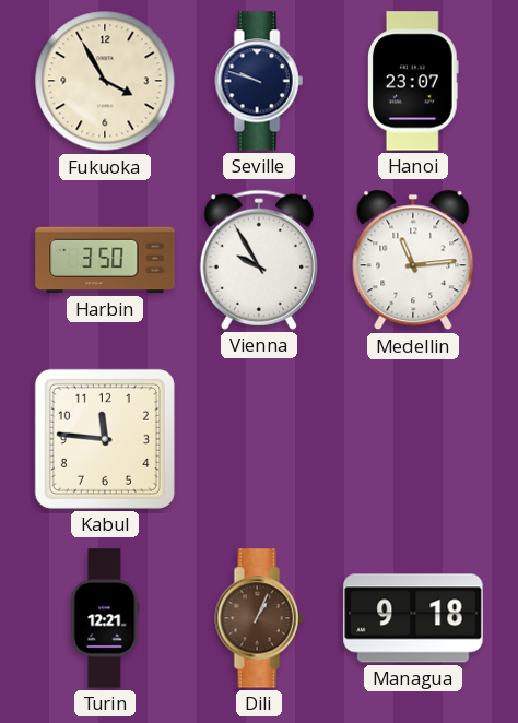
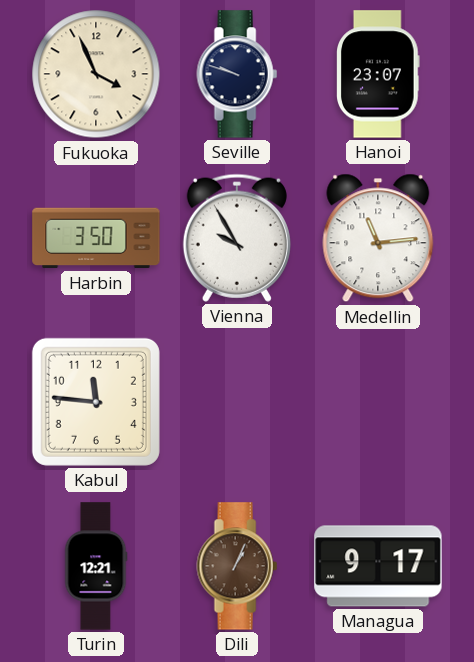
Fukuoka: 3:55 -> 3:56 (96, 74)
Managua: 9:18 -> 9:17 (378, 566)
